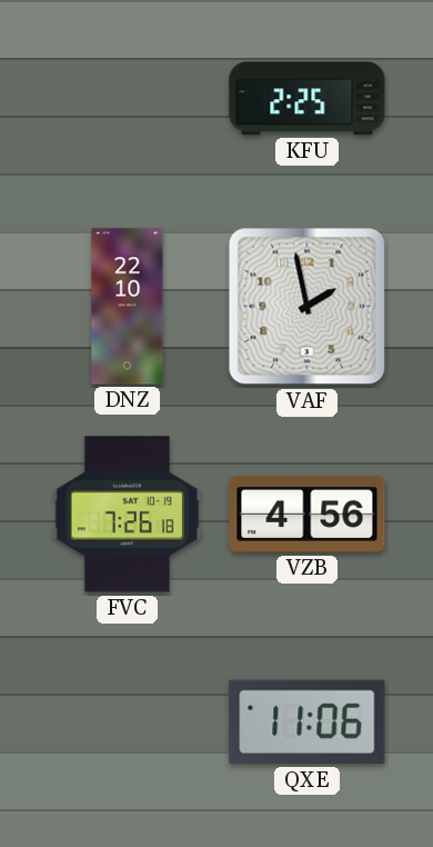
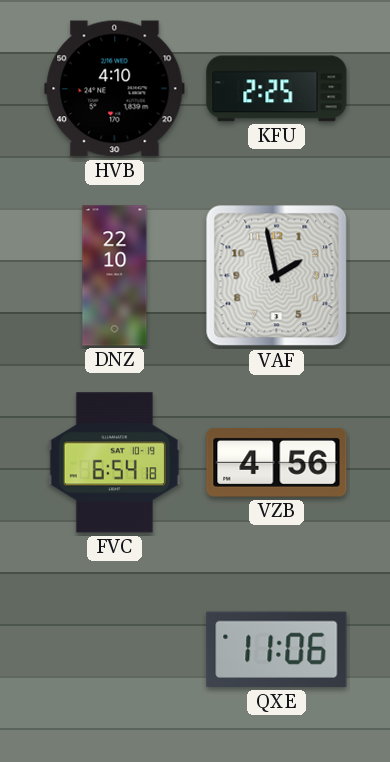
HVB: none -> 4:10 (115, 89)
FVC: 7:26 -> 6:54 (114, 463)
